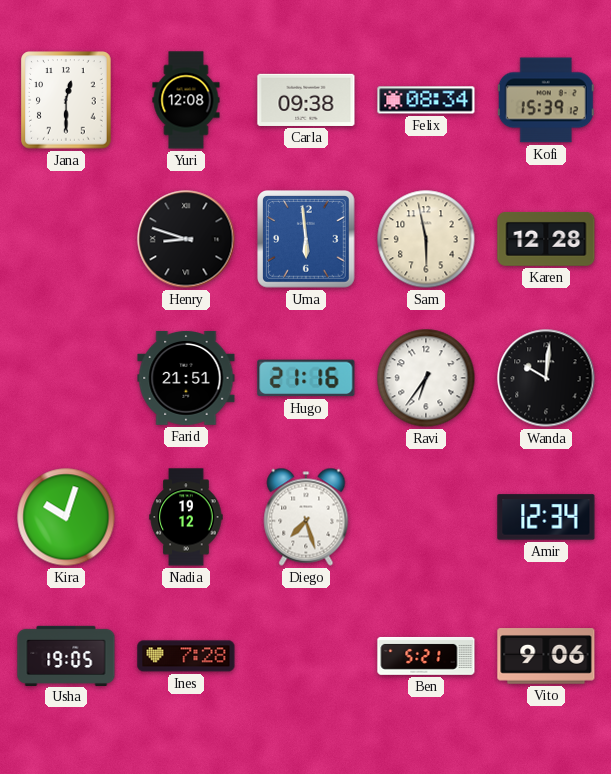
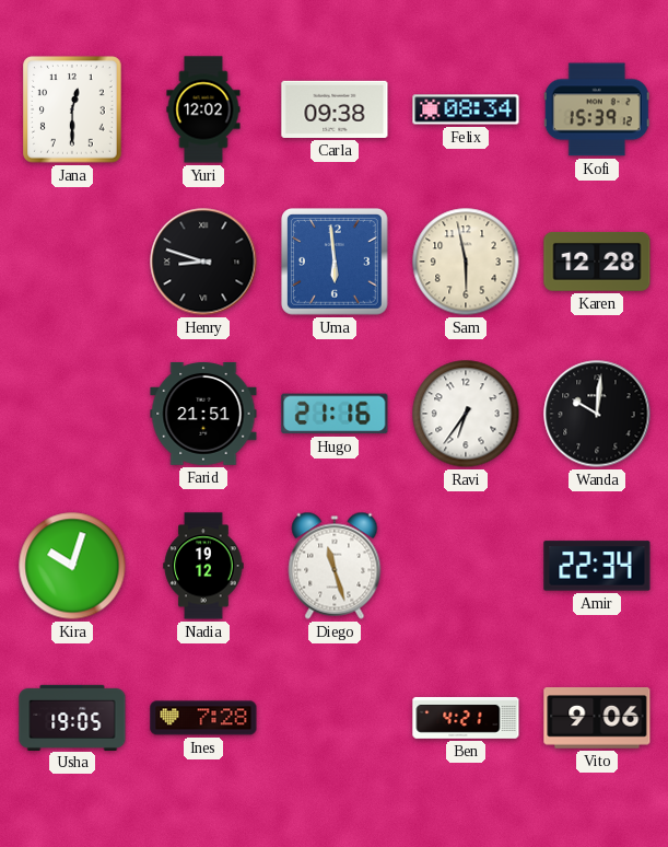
Yuri: 12:08 -> 12:02 (203, 109)
Diego: 7:27 -> 11:27 (335, 566)
Amir: 12:34 -> 22:34 (597, 566)
Ben: 5:21 -> 4:21 (466, 718)
